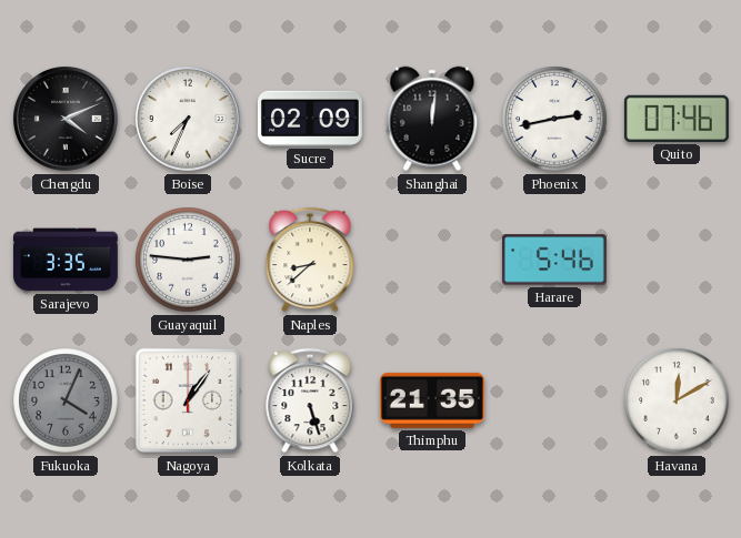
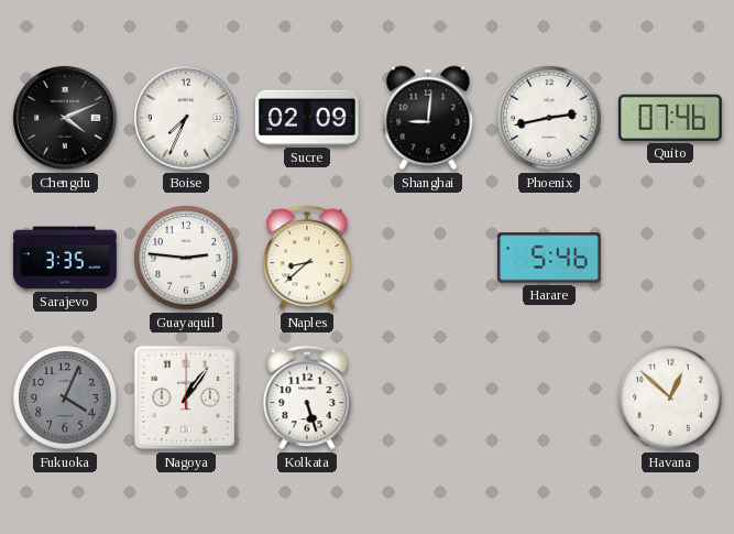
Shanghai: 12:01 -> 9:01 (428, 118)
Thimphu: 21:35 -> none (432, 400)
Havana: 12:10 -> 12:52 (670, 397)
